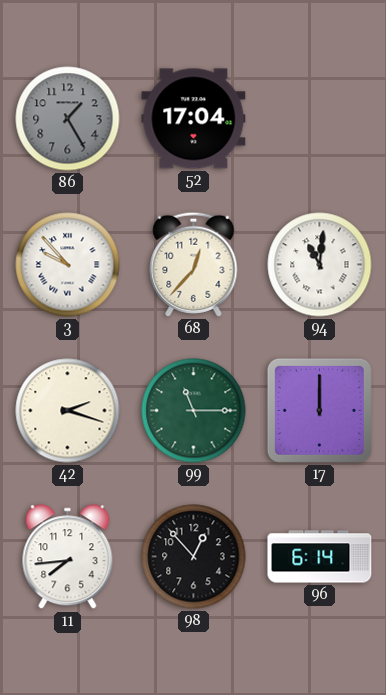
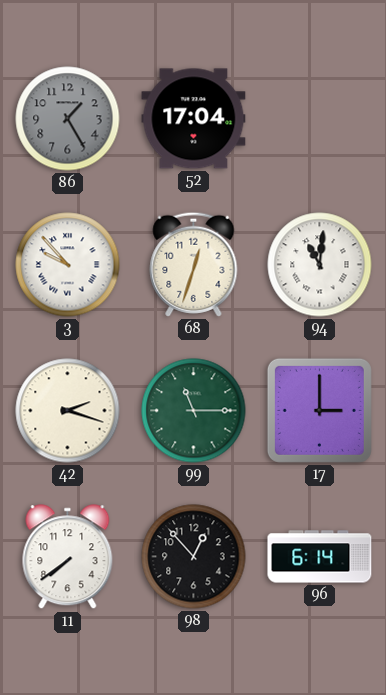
68: 12:37 -> 12:33 (194, 264)
17: 12:00 -> 3:00 (319, 410)
11: 7:44 -> 7:39 (68, 557)
